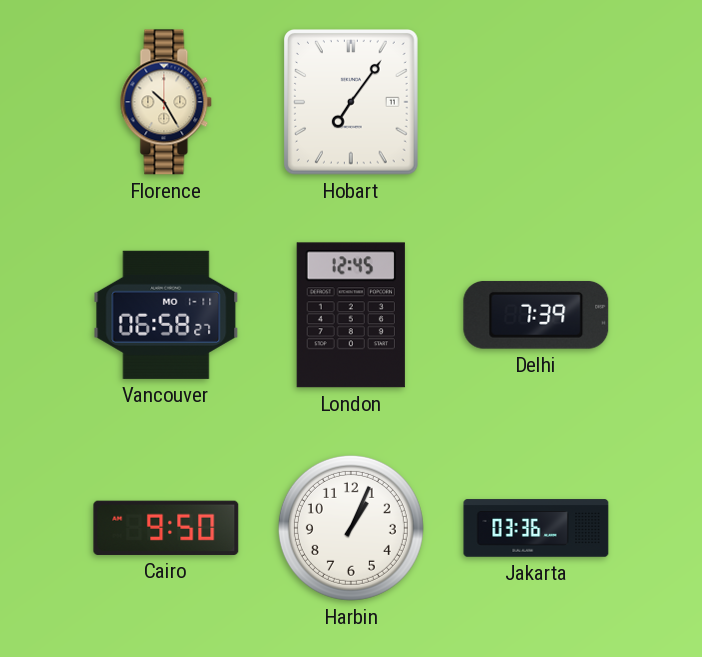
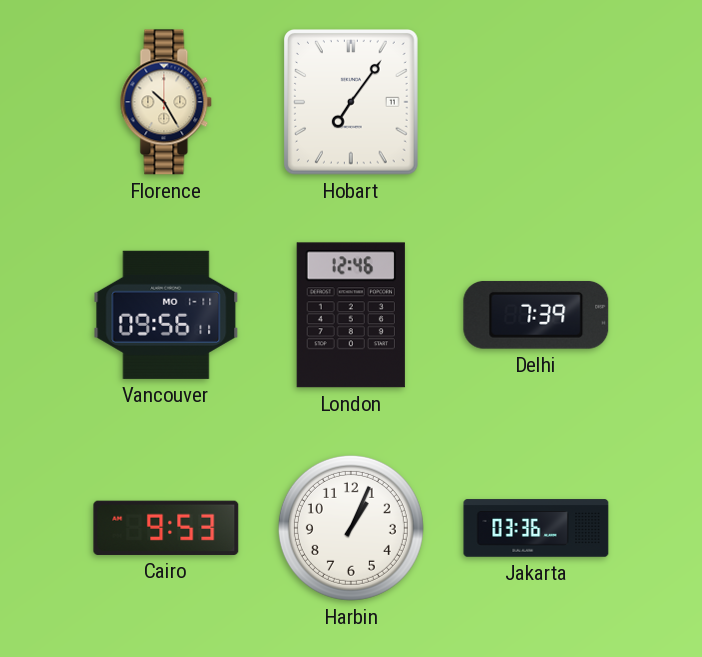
Vancouver: 06:58 -> 09:56 (166, 315)
London: 12:45 -> 12:46 (351, 315)
Cairo: 9:50 -> 9:53 (166, 528)
